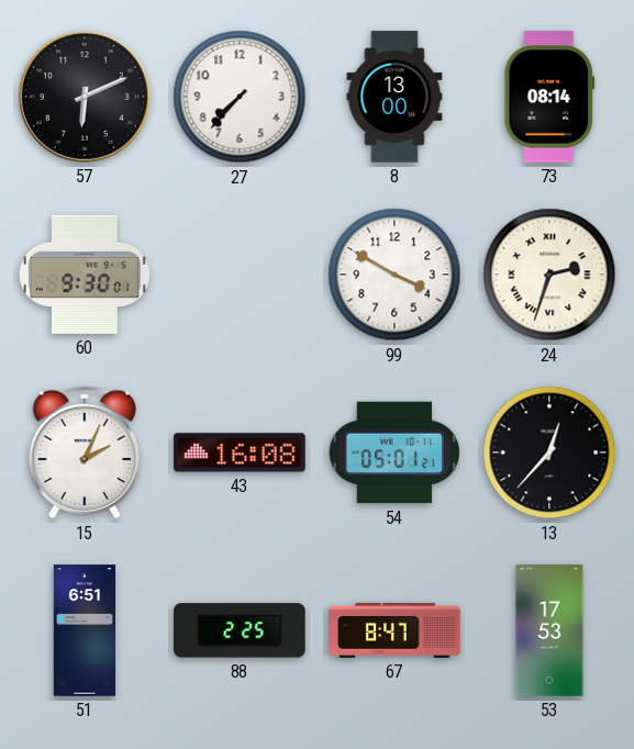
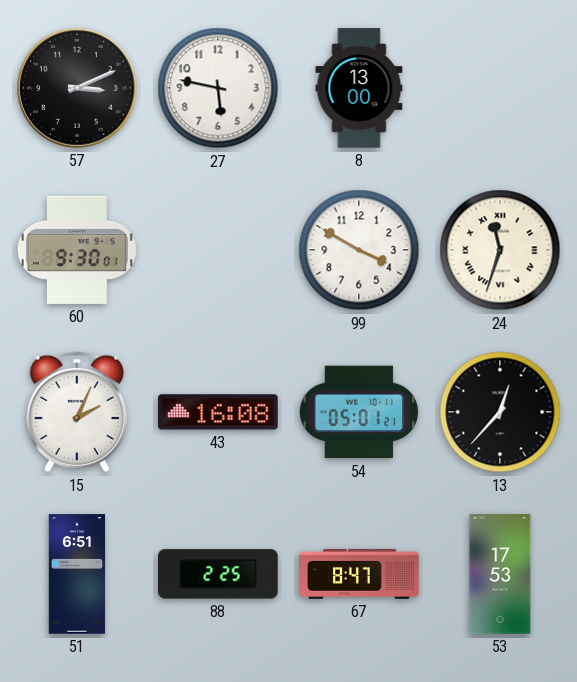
57: 6:11 -> 3:11 (77, 88)
27: 7:37 -> 5:47 (218, 88)
73: 08:14 -> none (549, 97)
24: 2:33 -> 11:33 (500, 250)
